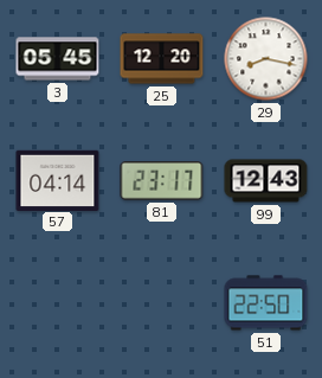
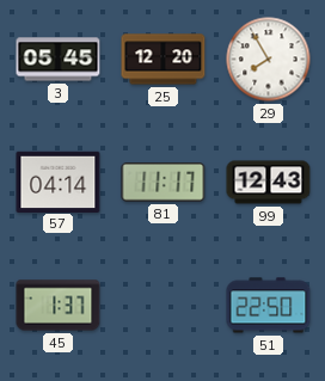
29: 8:17 -> 7:55 (269, 60)
81: 23:17 -> 11:17 (164, 183)
45: none -> 1:37 (59, 306)
